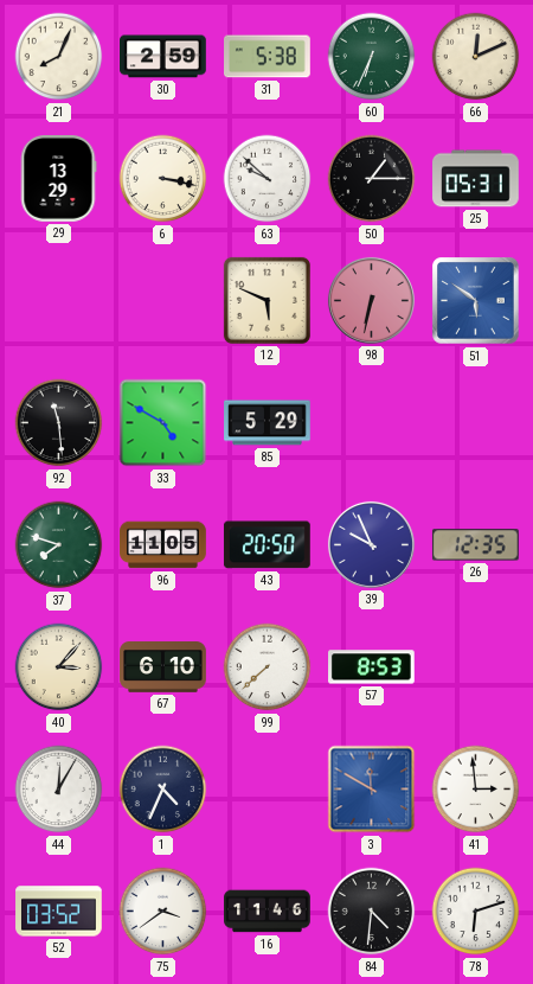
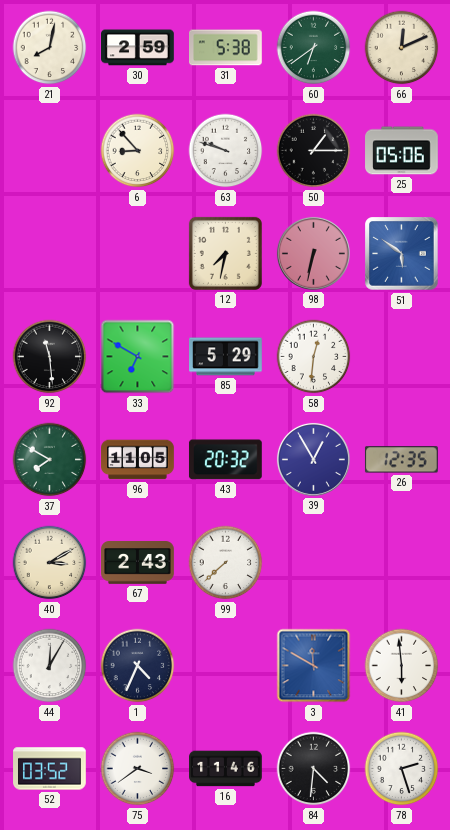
21: 8:04 -> 8:02 (50, 48)
60: 6:34 -> 6:39 (314, 48)
29: 13:29 -> none (58, 179)
6: 3:17 -> 8:53 (138, 151)
63: 9:52 -> 9:48 (226, 151)
25: 05:31 -> 05:06 (402, 151)
12: 5:49 -> 7:32 (225, 253)
33: 4:50 -> 6:50 (138, 357)
58: none -> 12:31 (314, 357)
37: 7:48 -> 7:50 (50, 460)
43: 20:50 -> 20:32 (225, 460)
39: 9:56 -> 12:55 (313, 459)
40: 3:07 -> 3:10 (50, 563)
67: 6:10 -> 2:43 (138, 563)
57: 8:53 -> none (372, 667)
41: 2:59 -> 5:59 (402, 666)
78: 6:12 -> 2:27 (402, 769)
